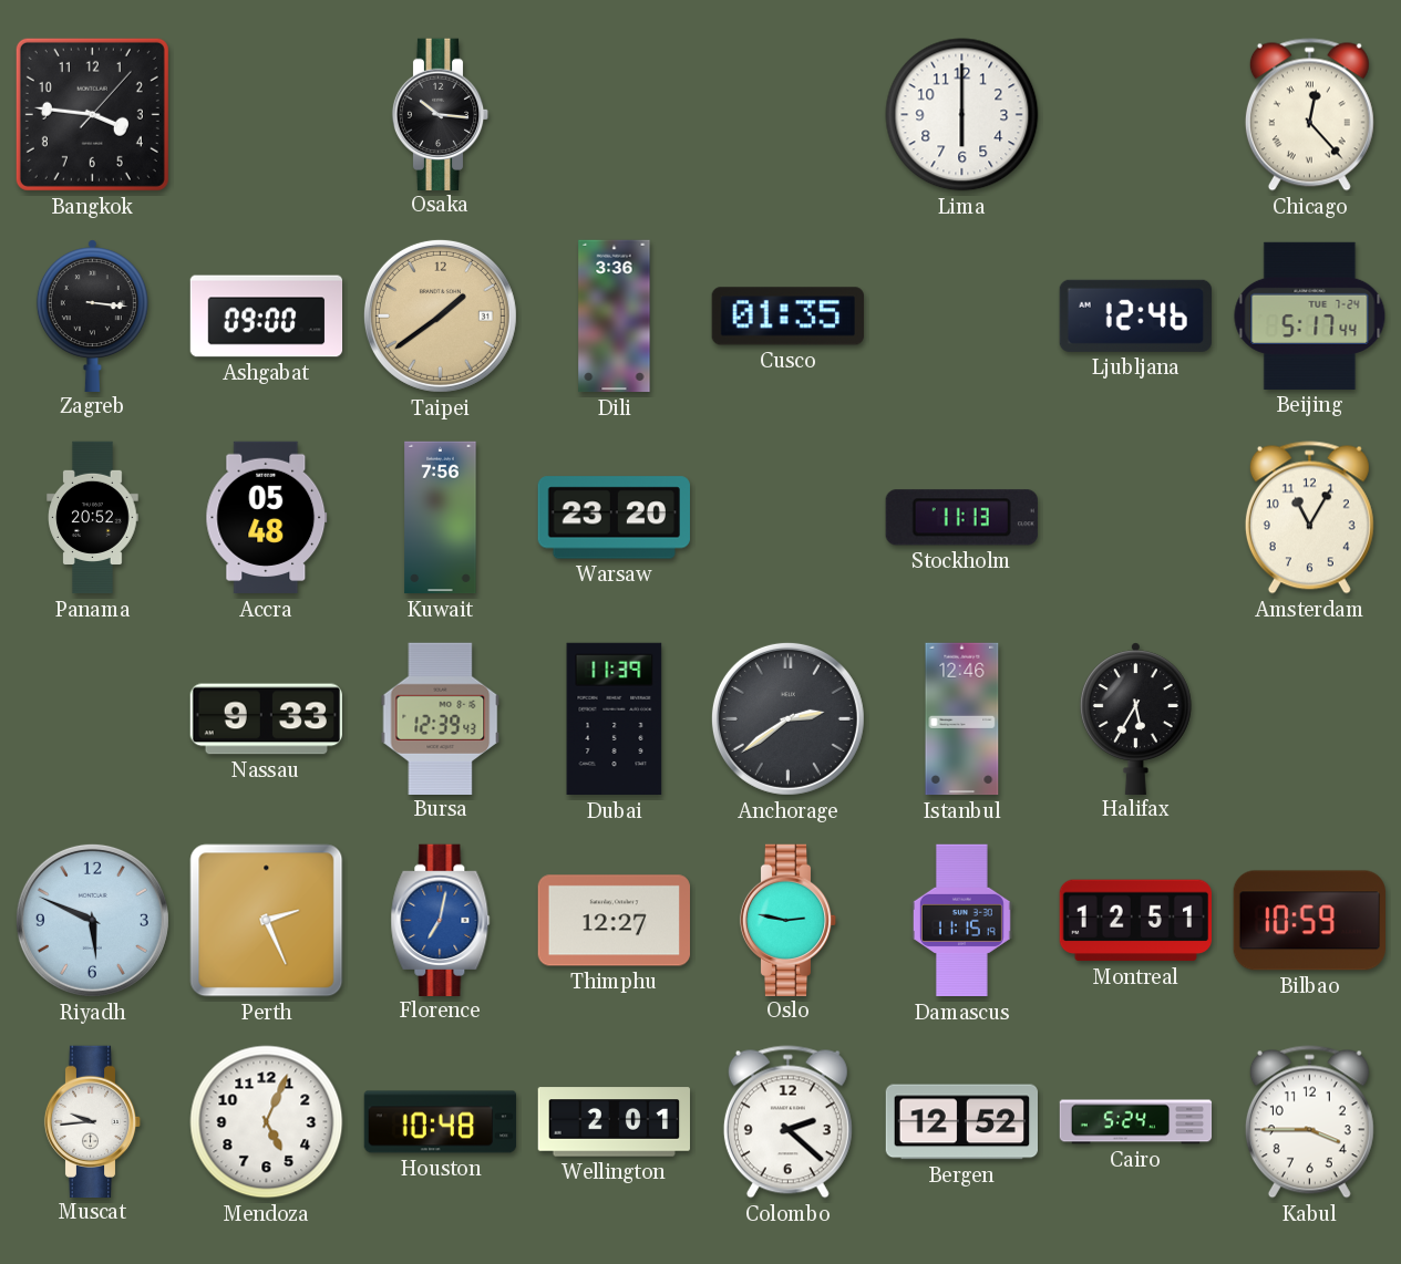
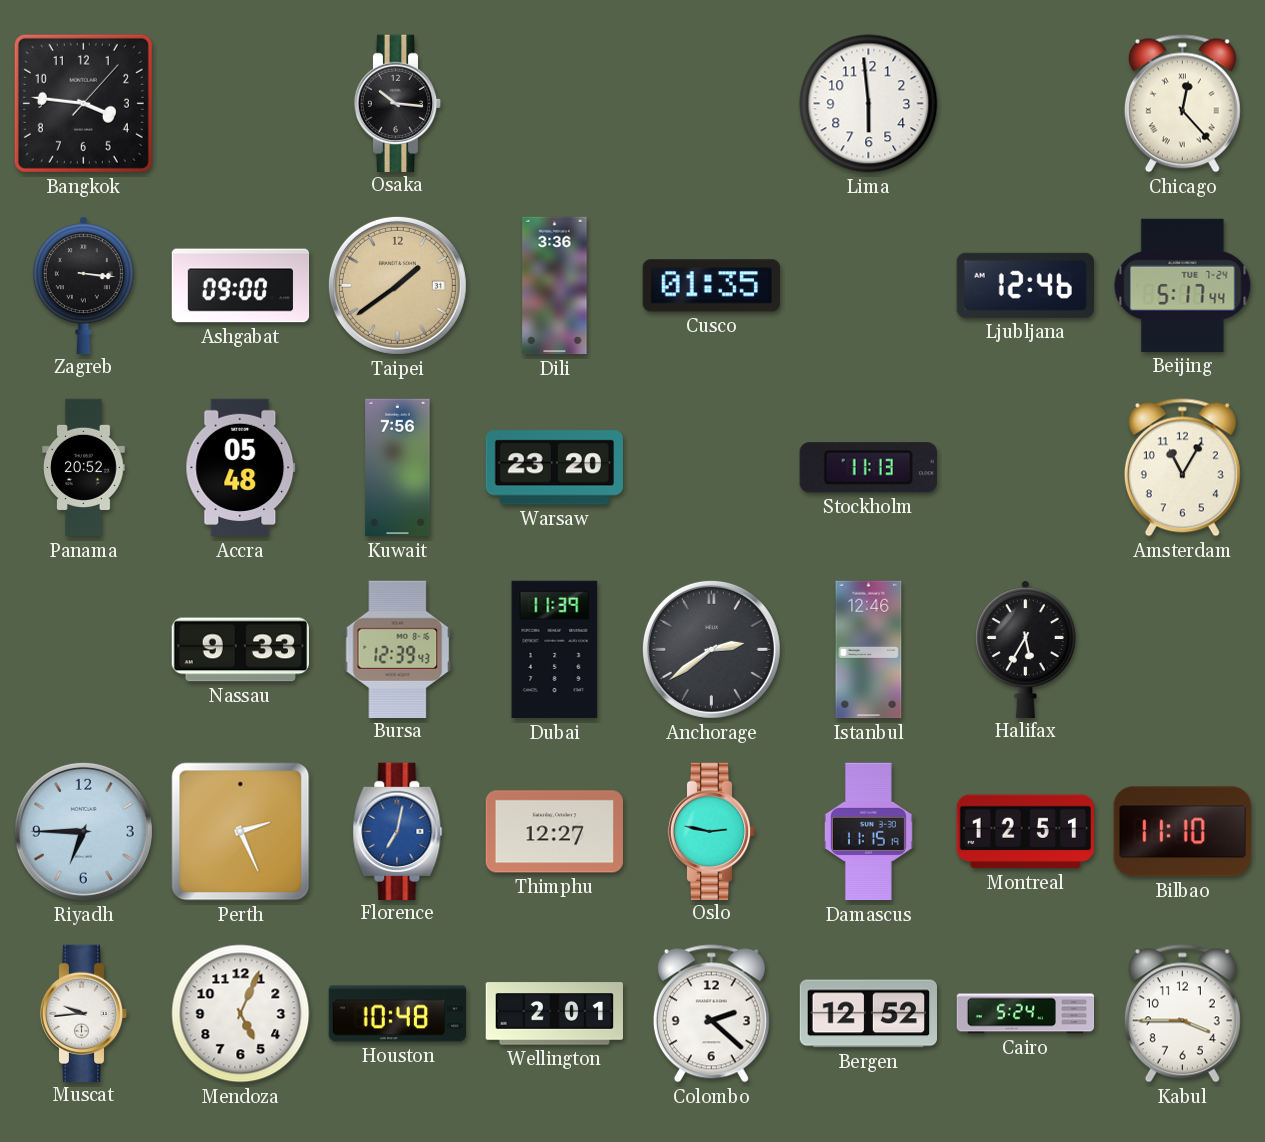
Lima: 6:00 -> 5:59 (869, 104)
Riyadh: 5:49 -> 6:45 (83, 831)
Bilbao: 10:59 -> 11:10 (1182, 832)
